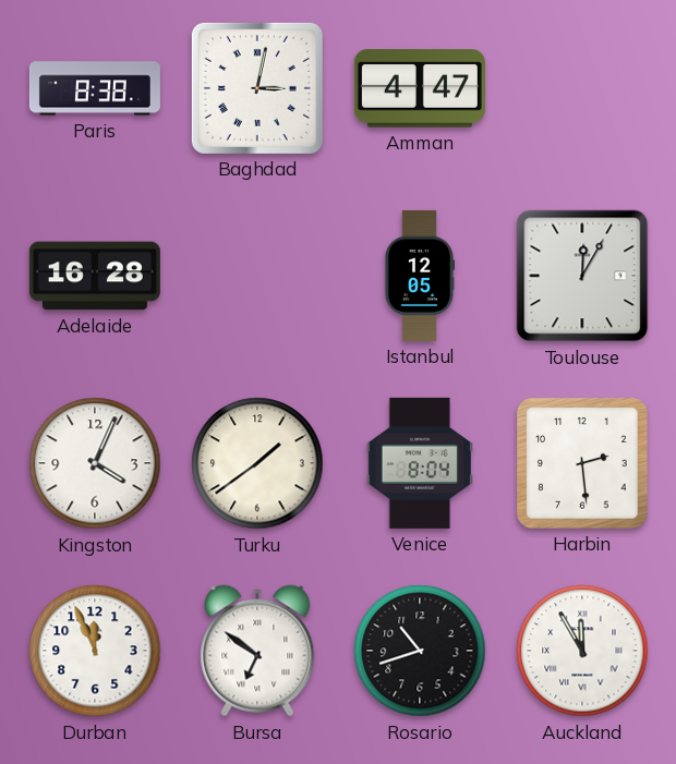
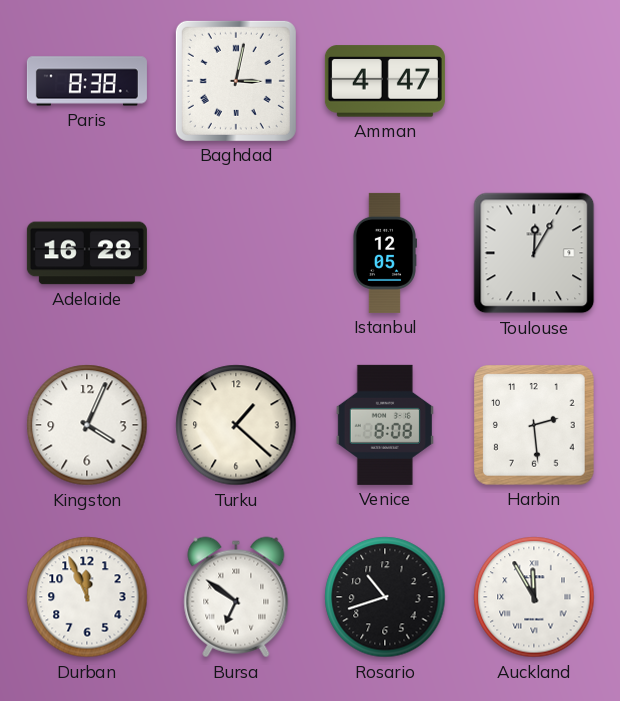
Turku: 1:39 -> 1:22 (236, 425)
Venice: 8:04 -> 8:08 (385, 425)
